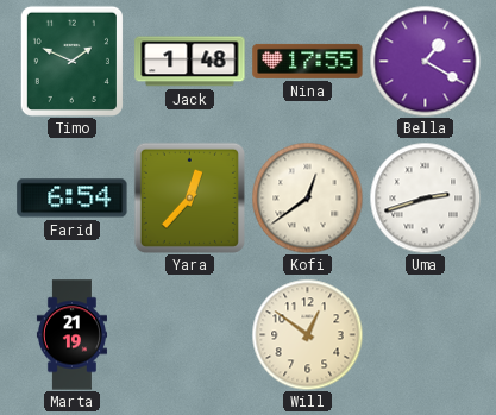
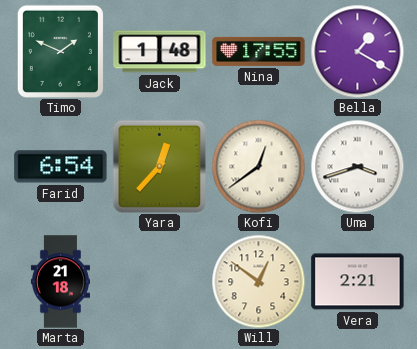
Uma: 2:42 -> 3:42 (357, 166)
Marta: 21:19 -> 21:18 (60, 282)
Vera: none -> 2:21 (358, 282)
